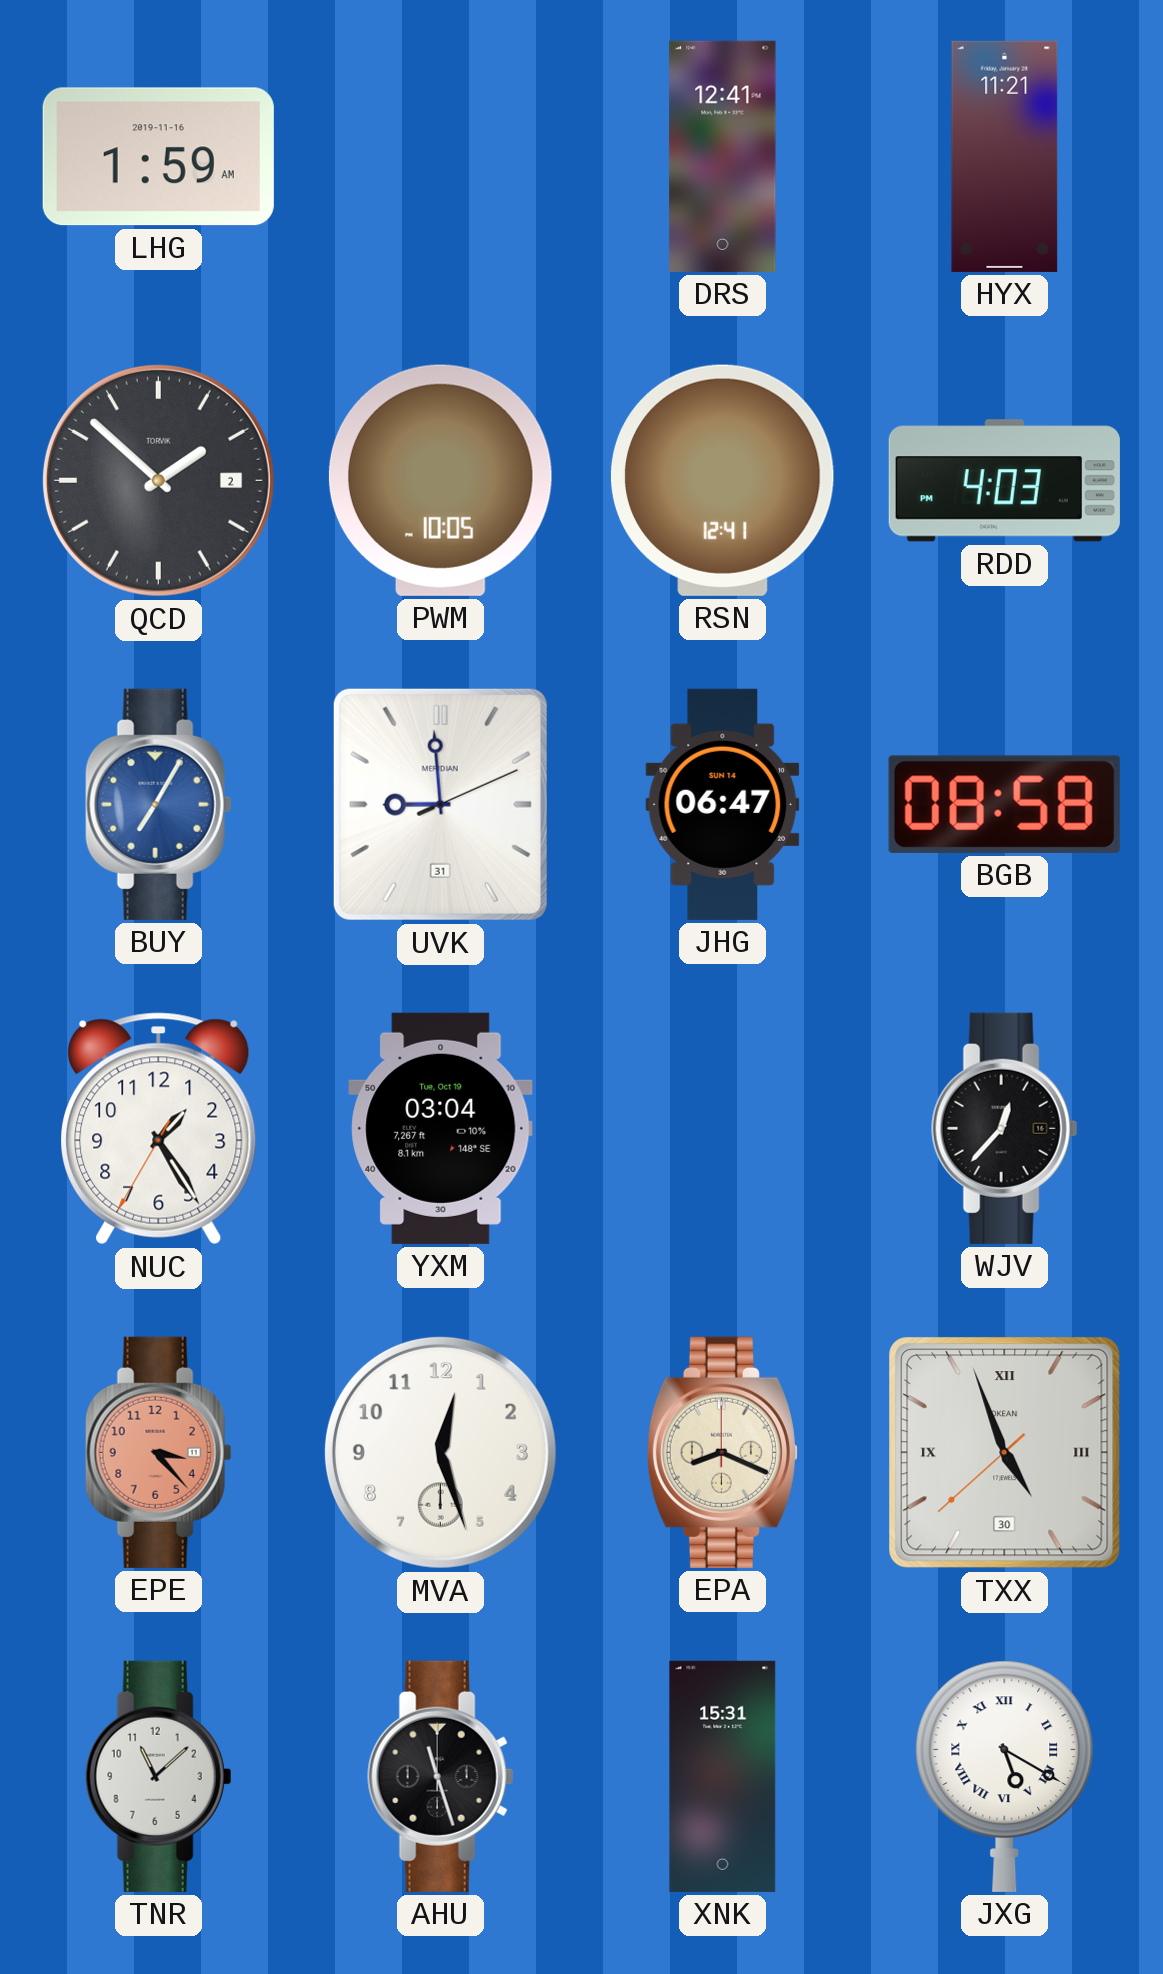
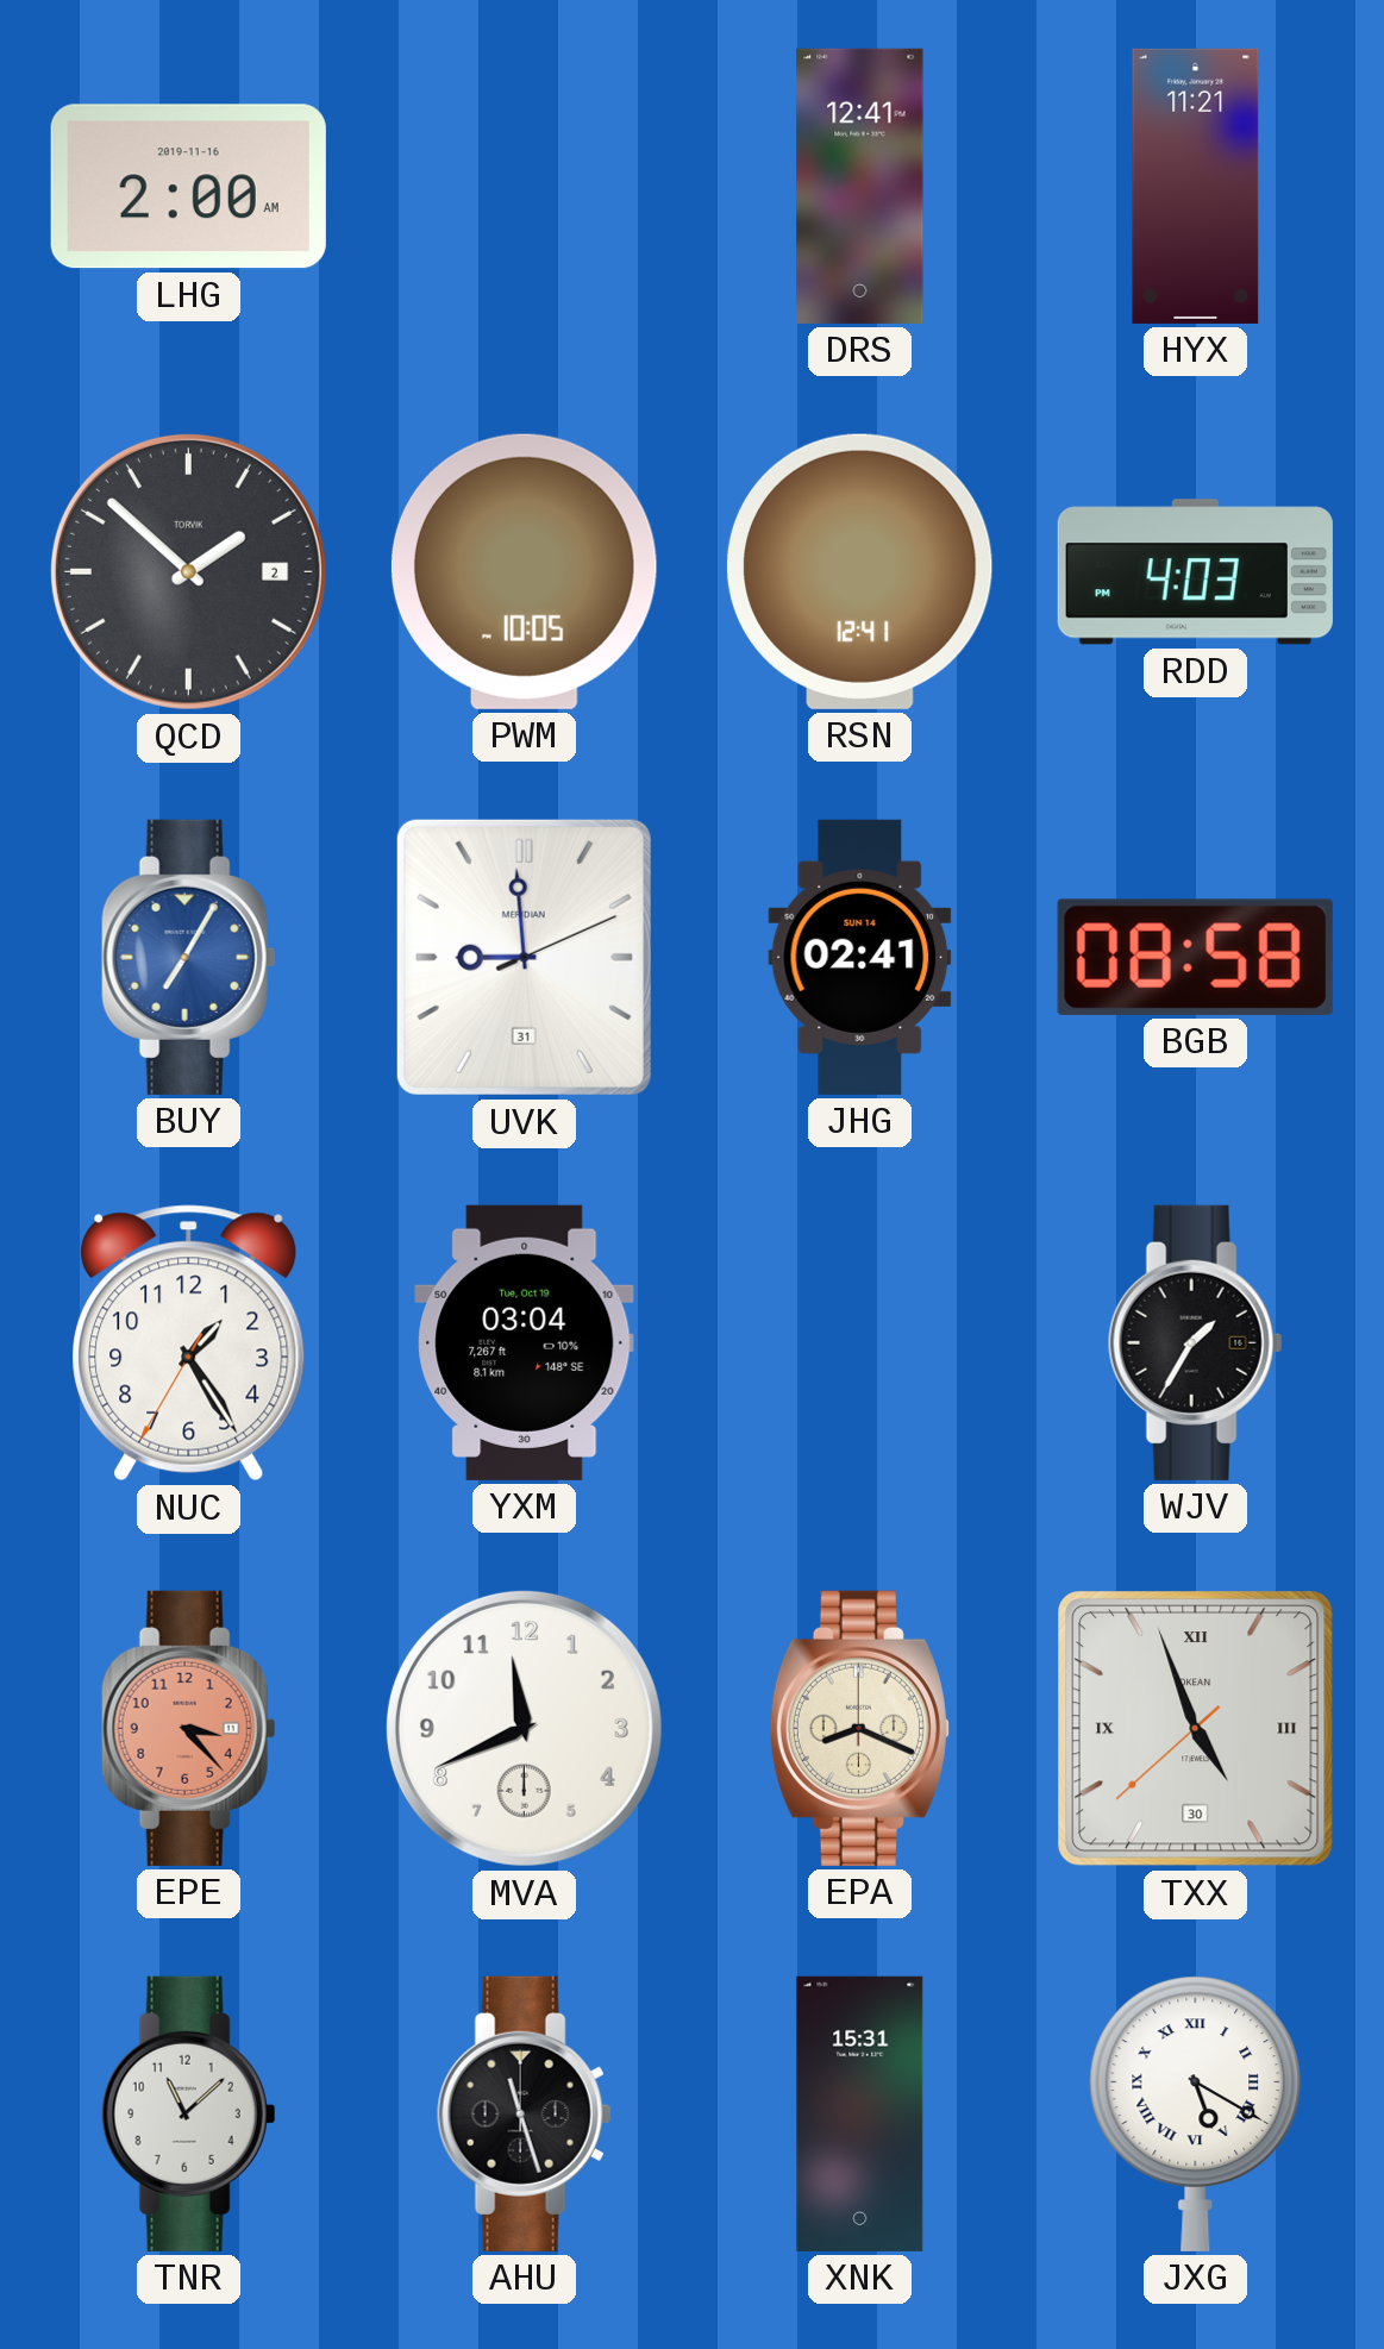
LHG: 1:59 -> 2:00 (188, 187)
JHG: 06:47 -> 02:41 (860, 957)
WJV: 12:37 -> 1:35 (1196, 1342)
MVA: 12:27 -> 11:41 (524, 1728)
